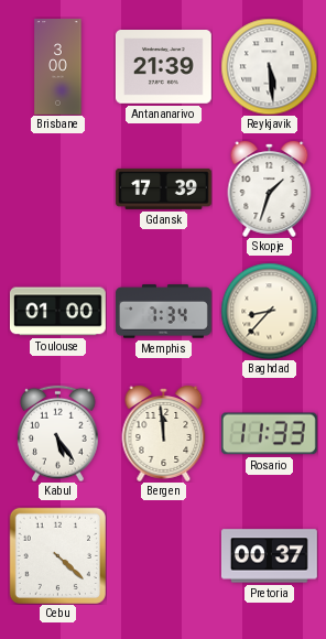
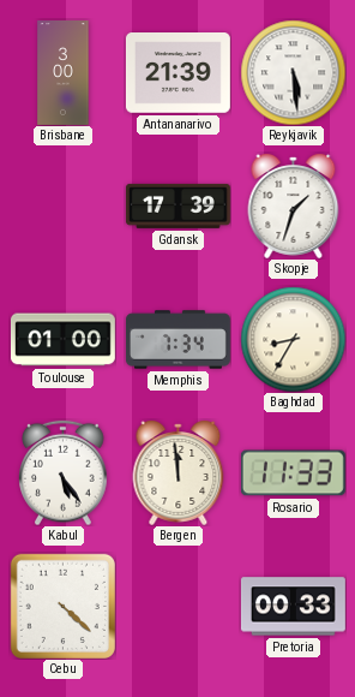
Baghdad: 8:37 -> 8:35 (293, 339)
Pretoria: 00:37 -> 00:33 (293, 607)
